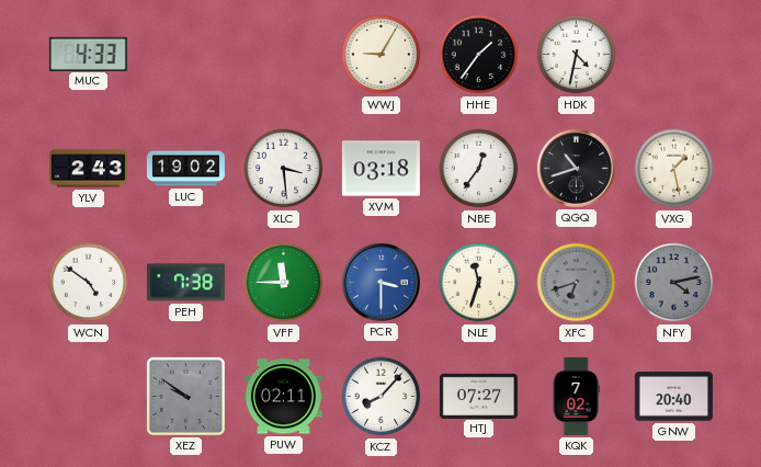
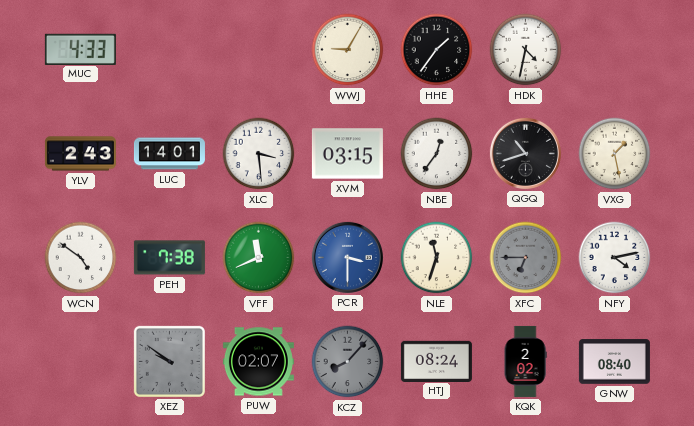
LUC: 19:02 -> 14:01 (169, 154)
XVM: 03:18 -> 03:15 (347, 154)
VFF: 11:45 -> 11:41 (259, 258)
XFC: 6:42 -> 6:45 (526, 258)
NFY dial: grey -> white (615, 258)
PUW: 02:11 -> 02:07 (258, 362)
KCZ dial: white -> grey (348, 362)
HTJ: 07:27 -> 08:24 (436, 361)
KQK: 7:02 -> 2:02 (525, 361)
GNW: 20:40 -> 08:40 (614, 362)
